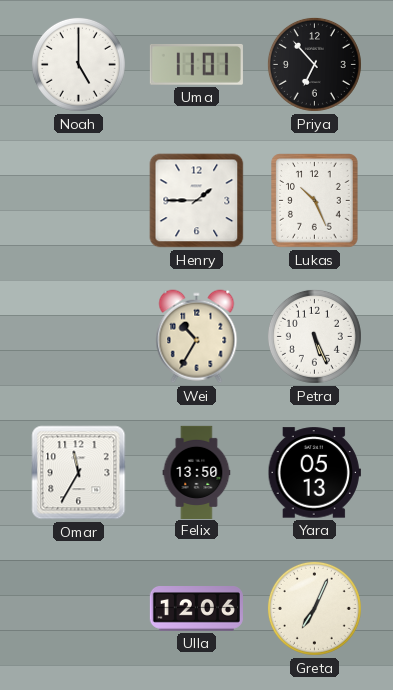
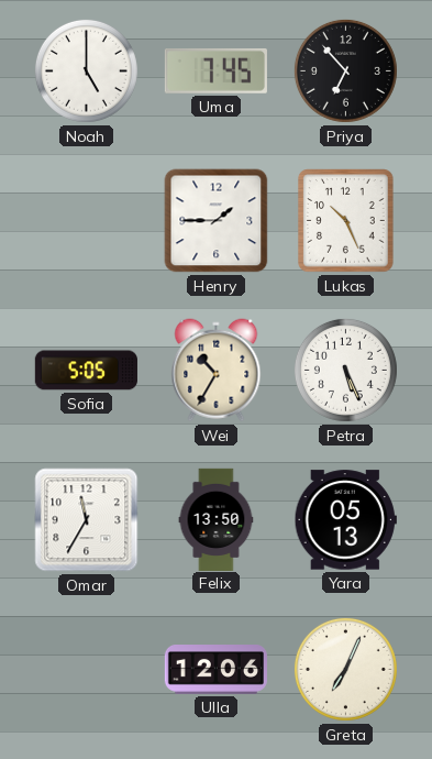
Uma: 11:01 -> 7:45 (215, 71)
Sofia: none -> 5:05 (86, 371)
